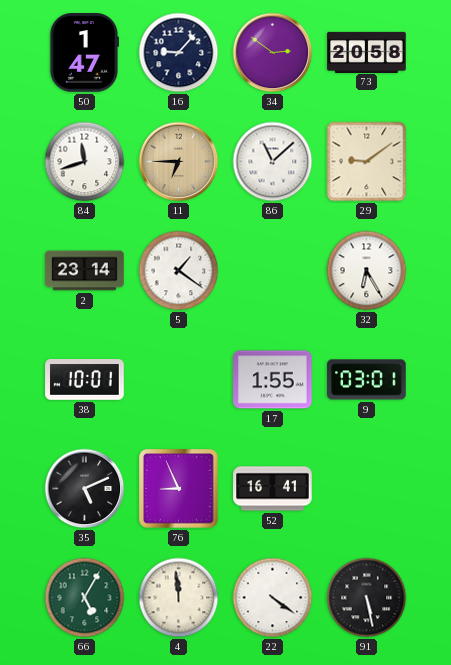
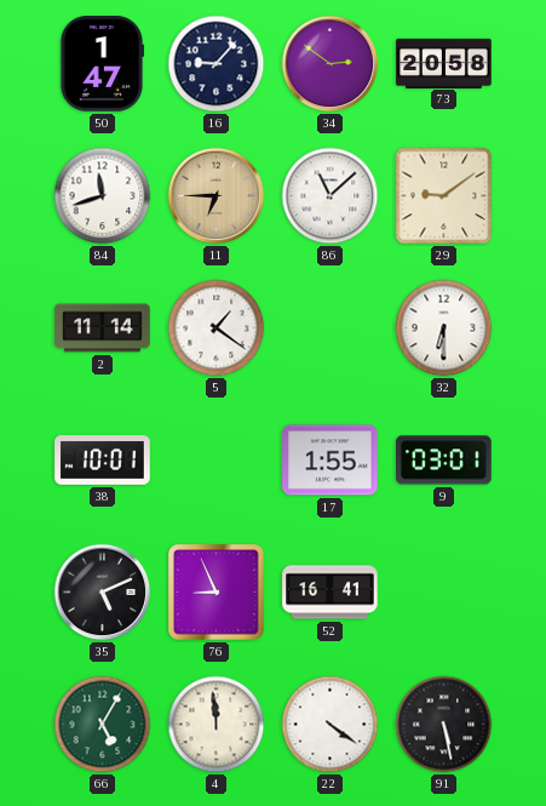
2: 23:14 -> 11:14 (103, 328)
32: 6:25 -> 6:30 (444, 328)
